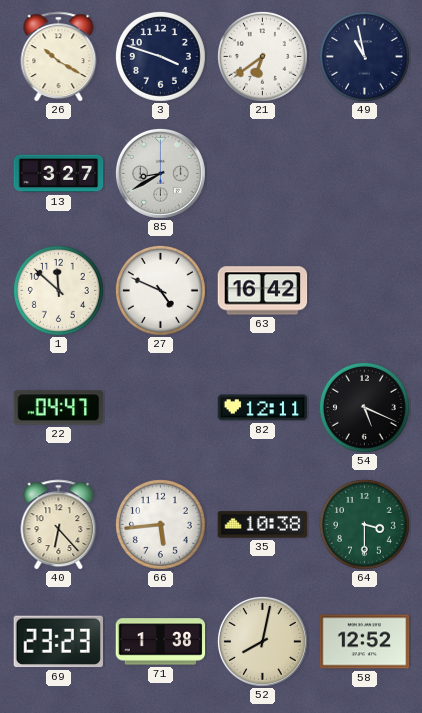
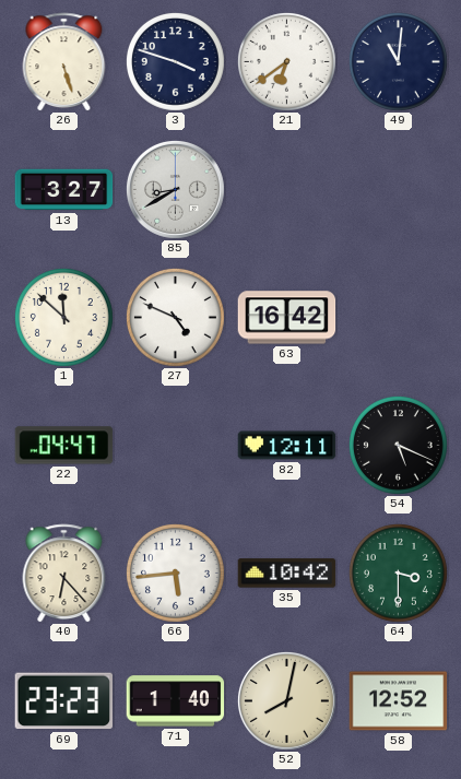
26: 10:20 -> 5:27 (64, 62)
49: 10:58 -> 11:01 (398, 61)
35: 10:38 -> 10:42 (287, 574)
71: 1:38 -> 1:40 (176, 701)
